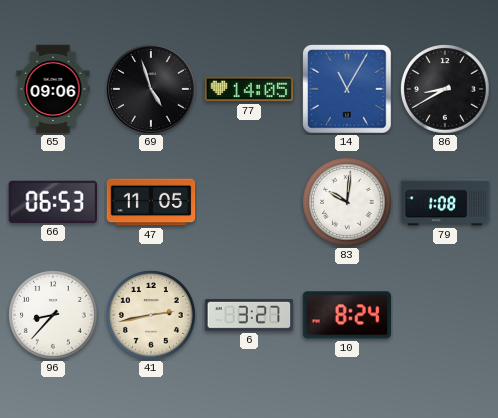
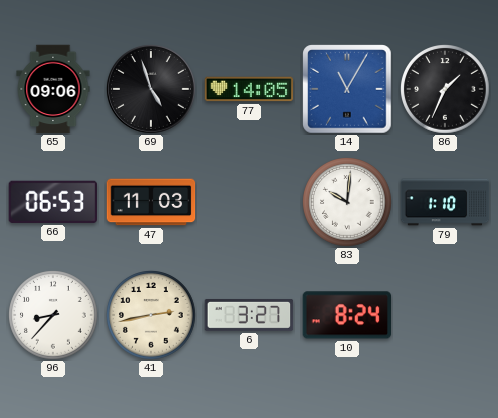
86: 8:40 -> 1:34 (446, 90)
47: 11:05 -> 11:03 (151, 202)
79: 1:08 -> 1:10 (445, 202)
